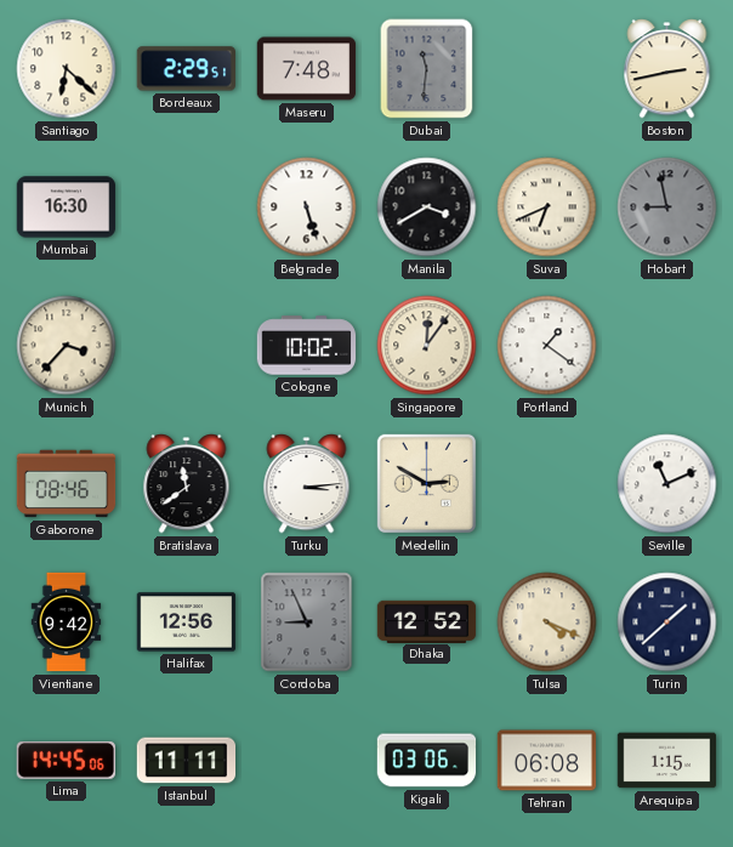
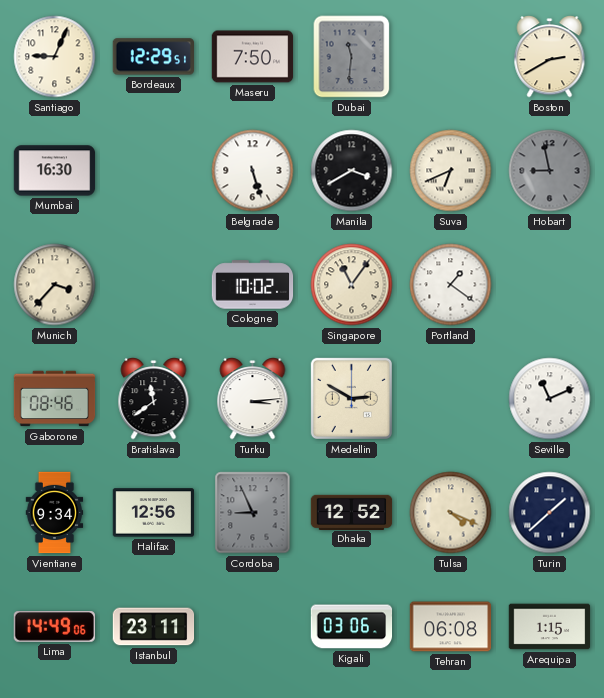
Santiago: 6:22 -> 9:04 (55, 57)
Bordeaux: 2:29 -> 12:29 (153, 57)
Maseru: 7:48 -> 7:50 (253, 57)
Boston: 2:43 -> 2:40 (550, 57)
Singapore: 12:06 -> 11:06 (352, 285)
Vientiane: 9:42 -> 9:34 (55, 513)
Lima: 14:45 -> 14:49 (54, 627)
Istanbul: 11:11 -> 23:11 (154, 627)
